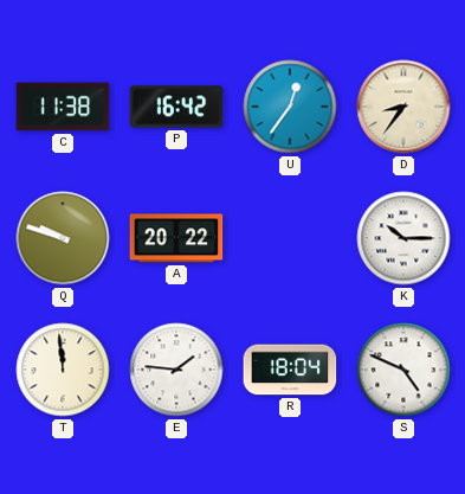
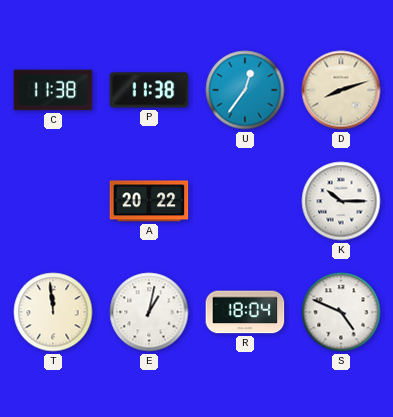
P: 16:42 -> 11:38 (149, 90)
D: 8:36 -> 8:12 (341, 90)
Q: 9:48 -> none (63, 238)
E: 1:46 -> 1:02 (149, 312)
